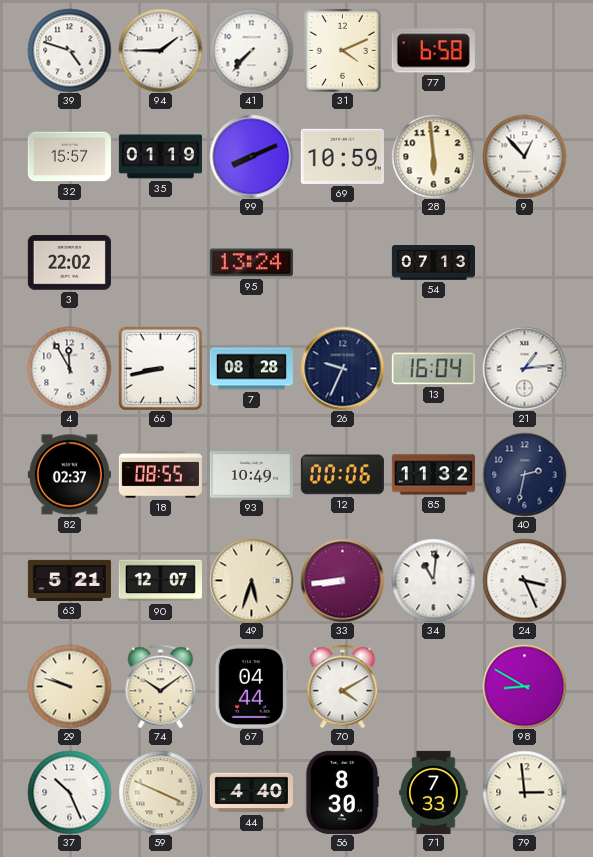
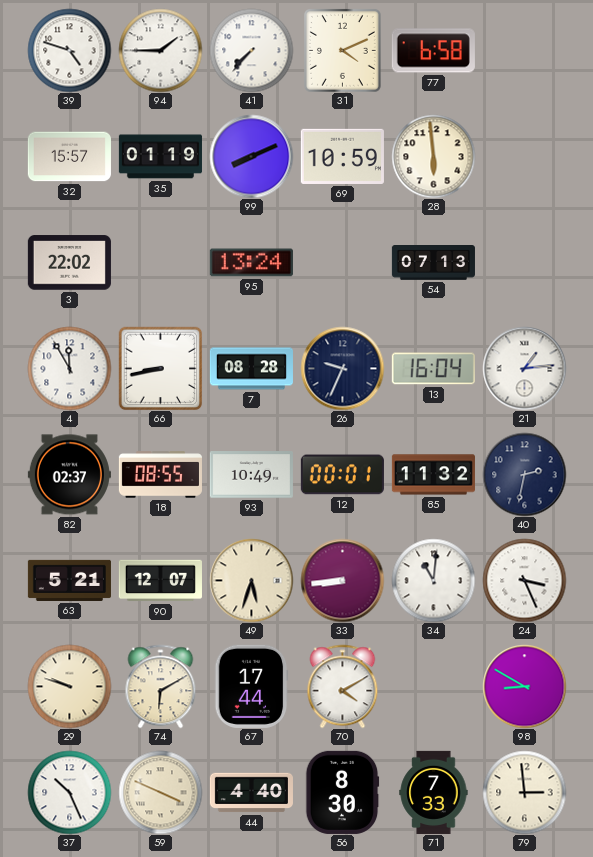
9: 12:53 -> none (524, 156)
12: 00:06 -> 00:01 (342, 475)
74: 10:09 -> 6:10 (161, 686)
67: 04:44 -> 17:44 (251, 686)
